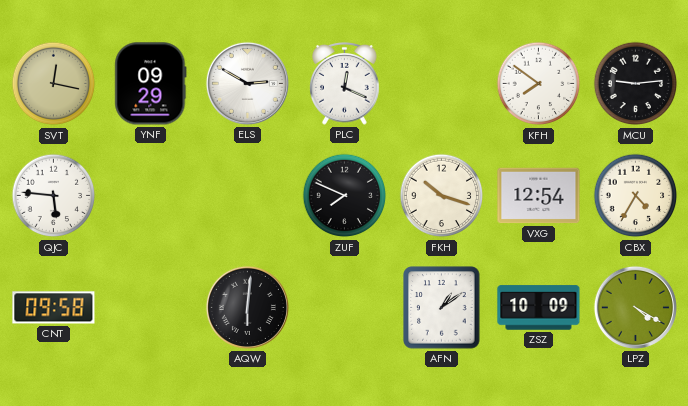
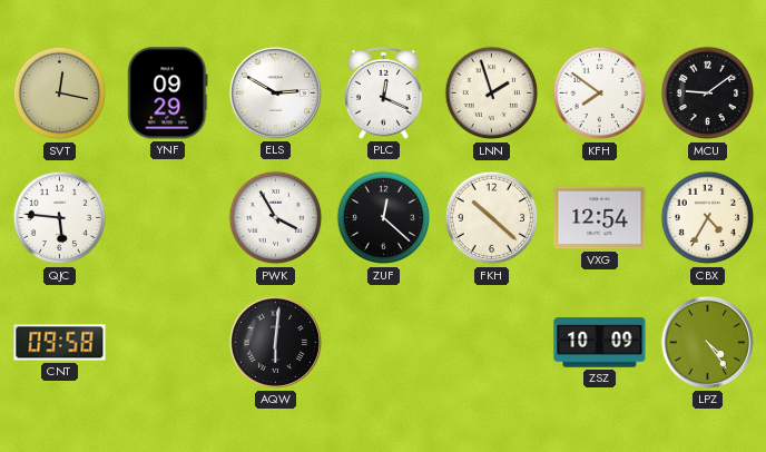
LNN: none -> 1:57 (492, 94)
MCU: 9:14 -> 9:09 (708, 94)
PWK: none -> 3:55 (276, 218)
ZUF: 7:49 -> 12:22 (384, 218)
FKH: 10:18 -> 10:22 (492, 218)
AFN: 1:09 -> none (442, 308)
LPZ: 4:20 -> 4:24 (707, 342)
